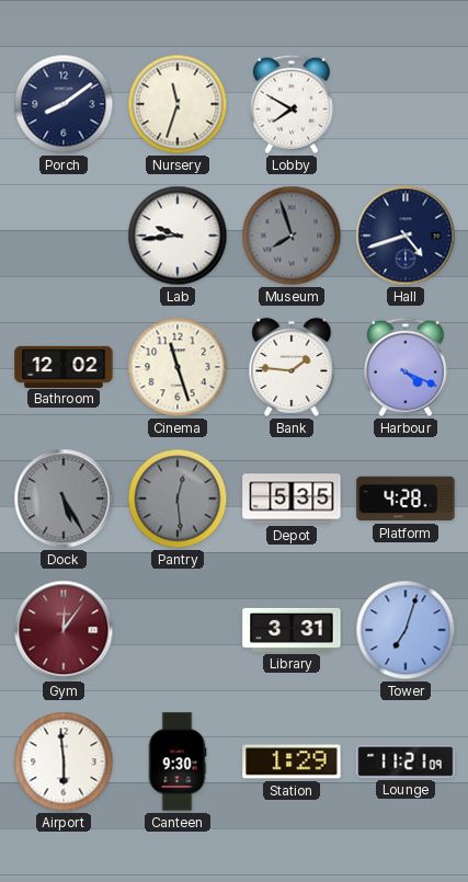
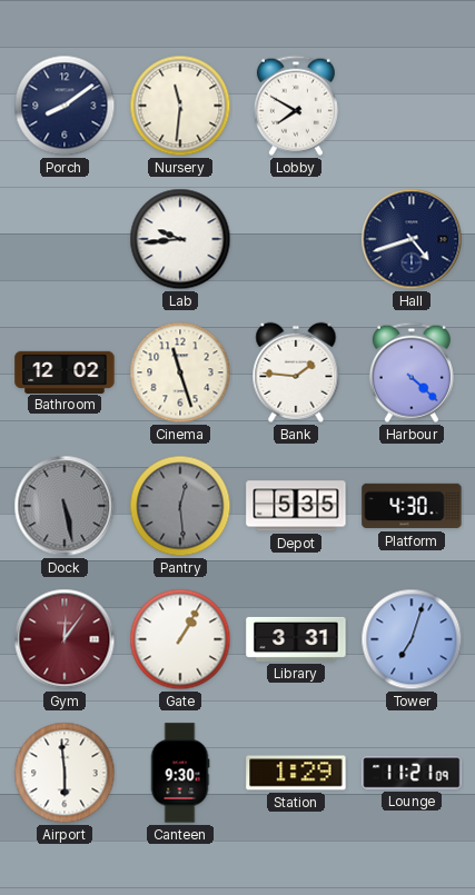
Nursery: 11:33 -> 11:31 (180, 106)
Museum: 7:57 -> none (292, 236)
Harbour: 4:19 -> 4:22 (412, 372)
Dock: 5:25 -> 5:28 (65, 506)
Platform: 4:28 -> 4:30 (412, 506)
Gate: none -> 1:05 (180, 639)
